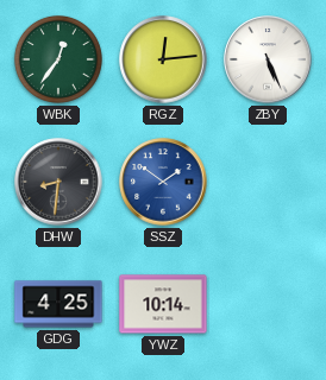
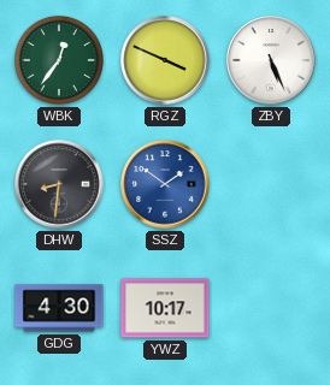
RGZ: 12:14 -> 3:49 (165, 60)
GDG: 4:25 -> 4:30 (59, 308)
YWZ: 10:14 -> 10:17 (165, 308)
